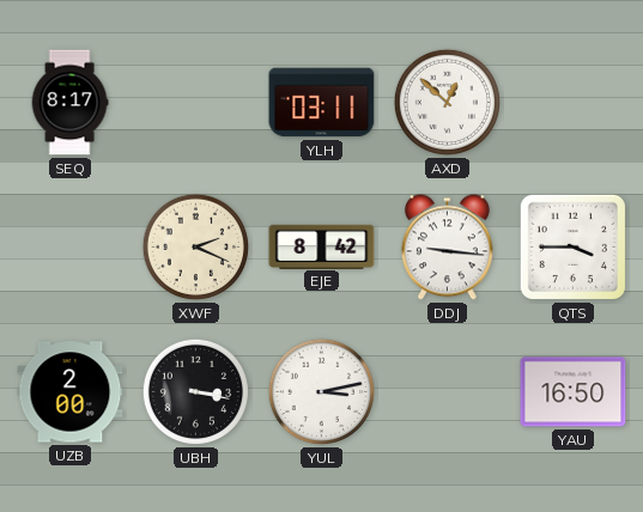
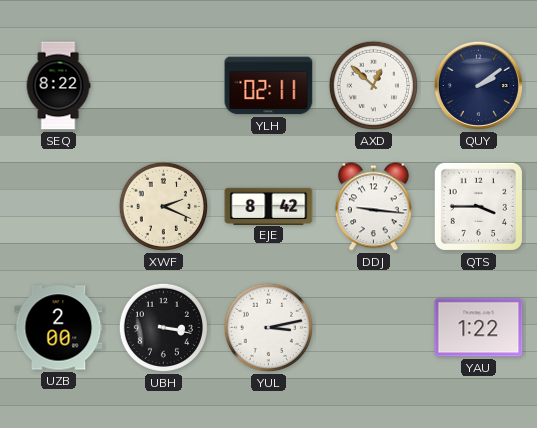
SEQ: 8:17 -> 8:22 (58, 86)
YLH: 03:11 -> 02:11 (269, 86)
QUY: none -> 2:09 (478, 85)
YAU: 16:50 -> 1:22 (479, 328)
